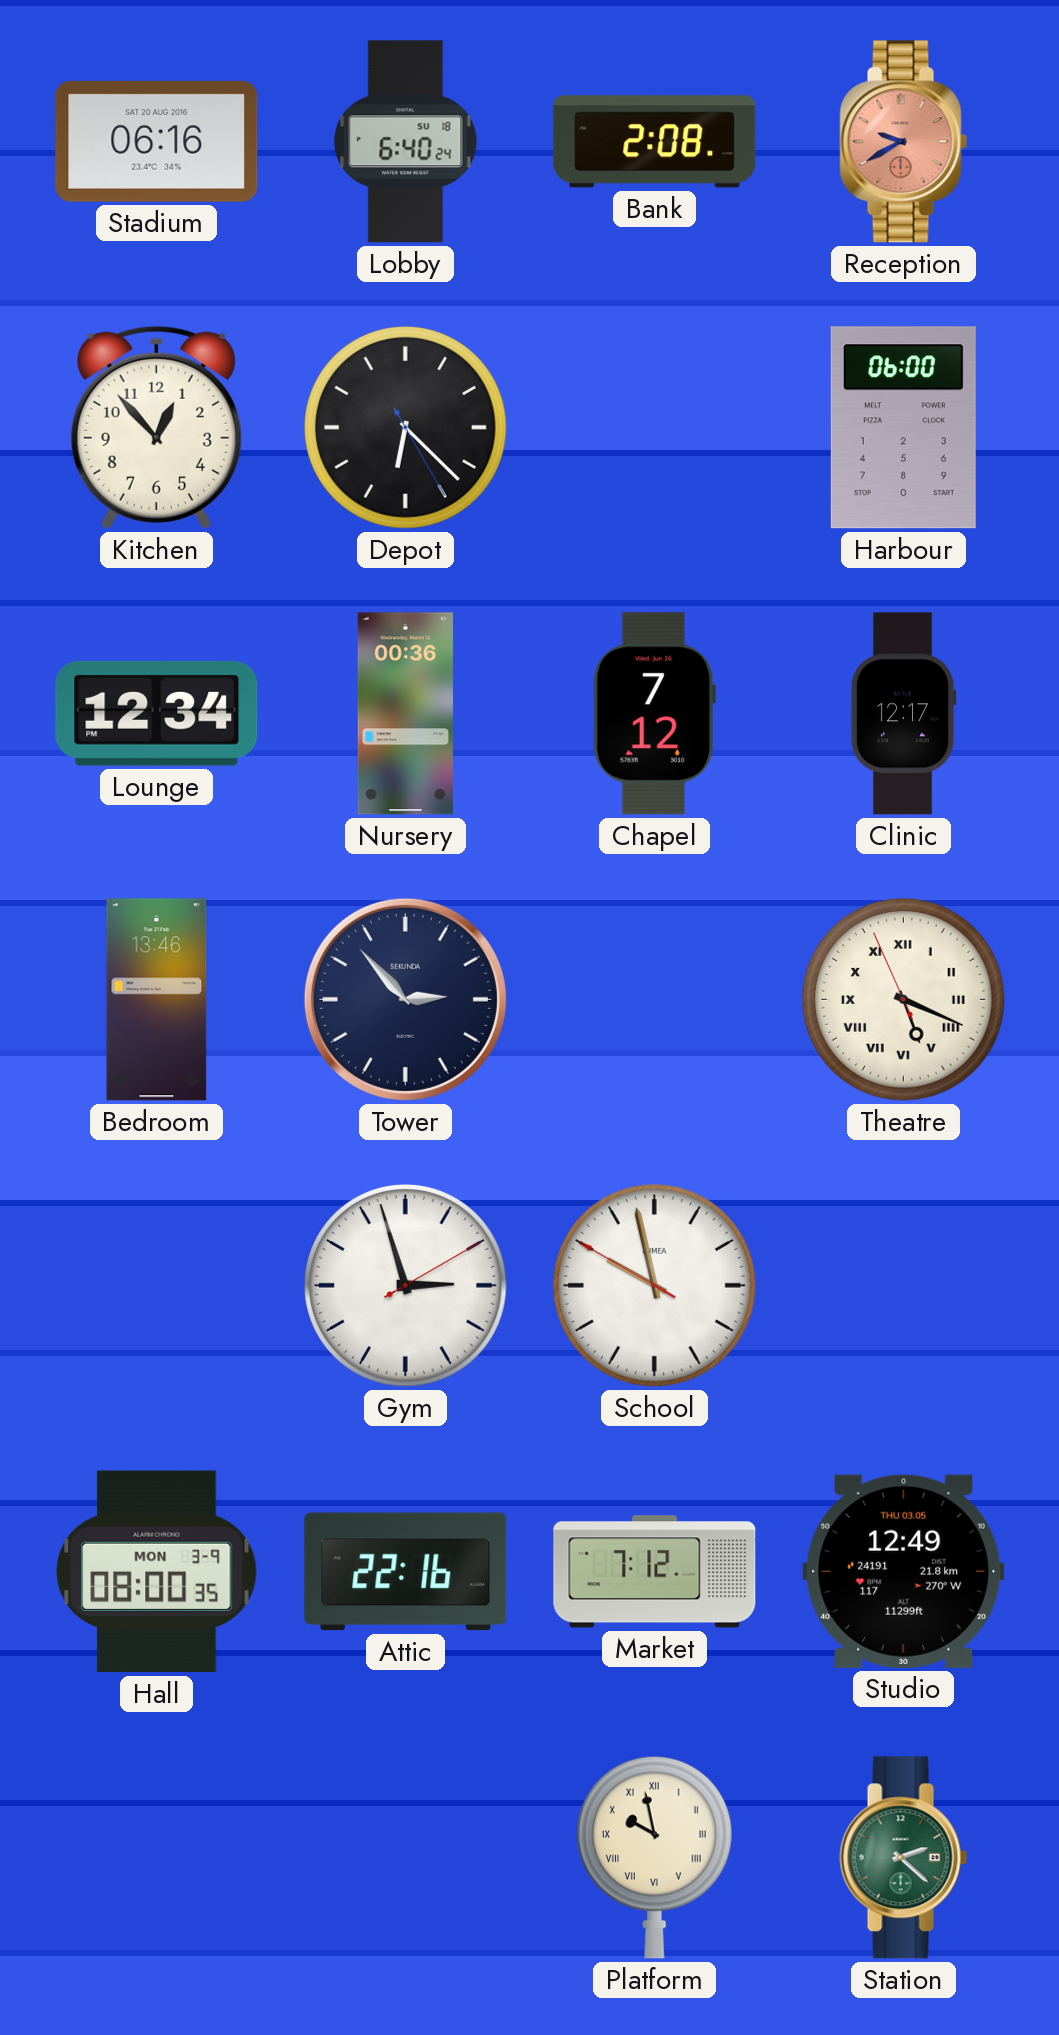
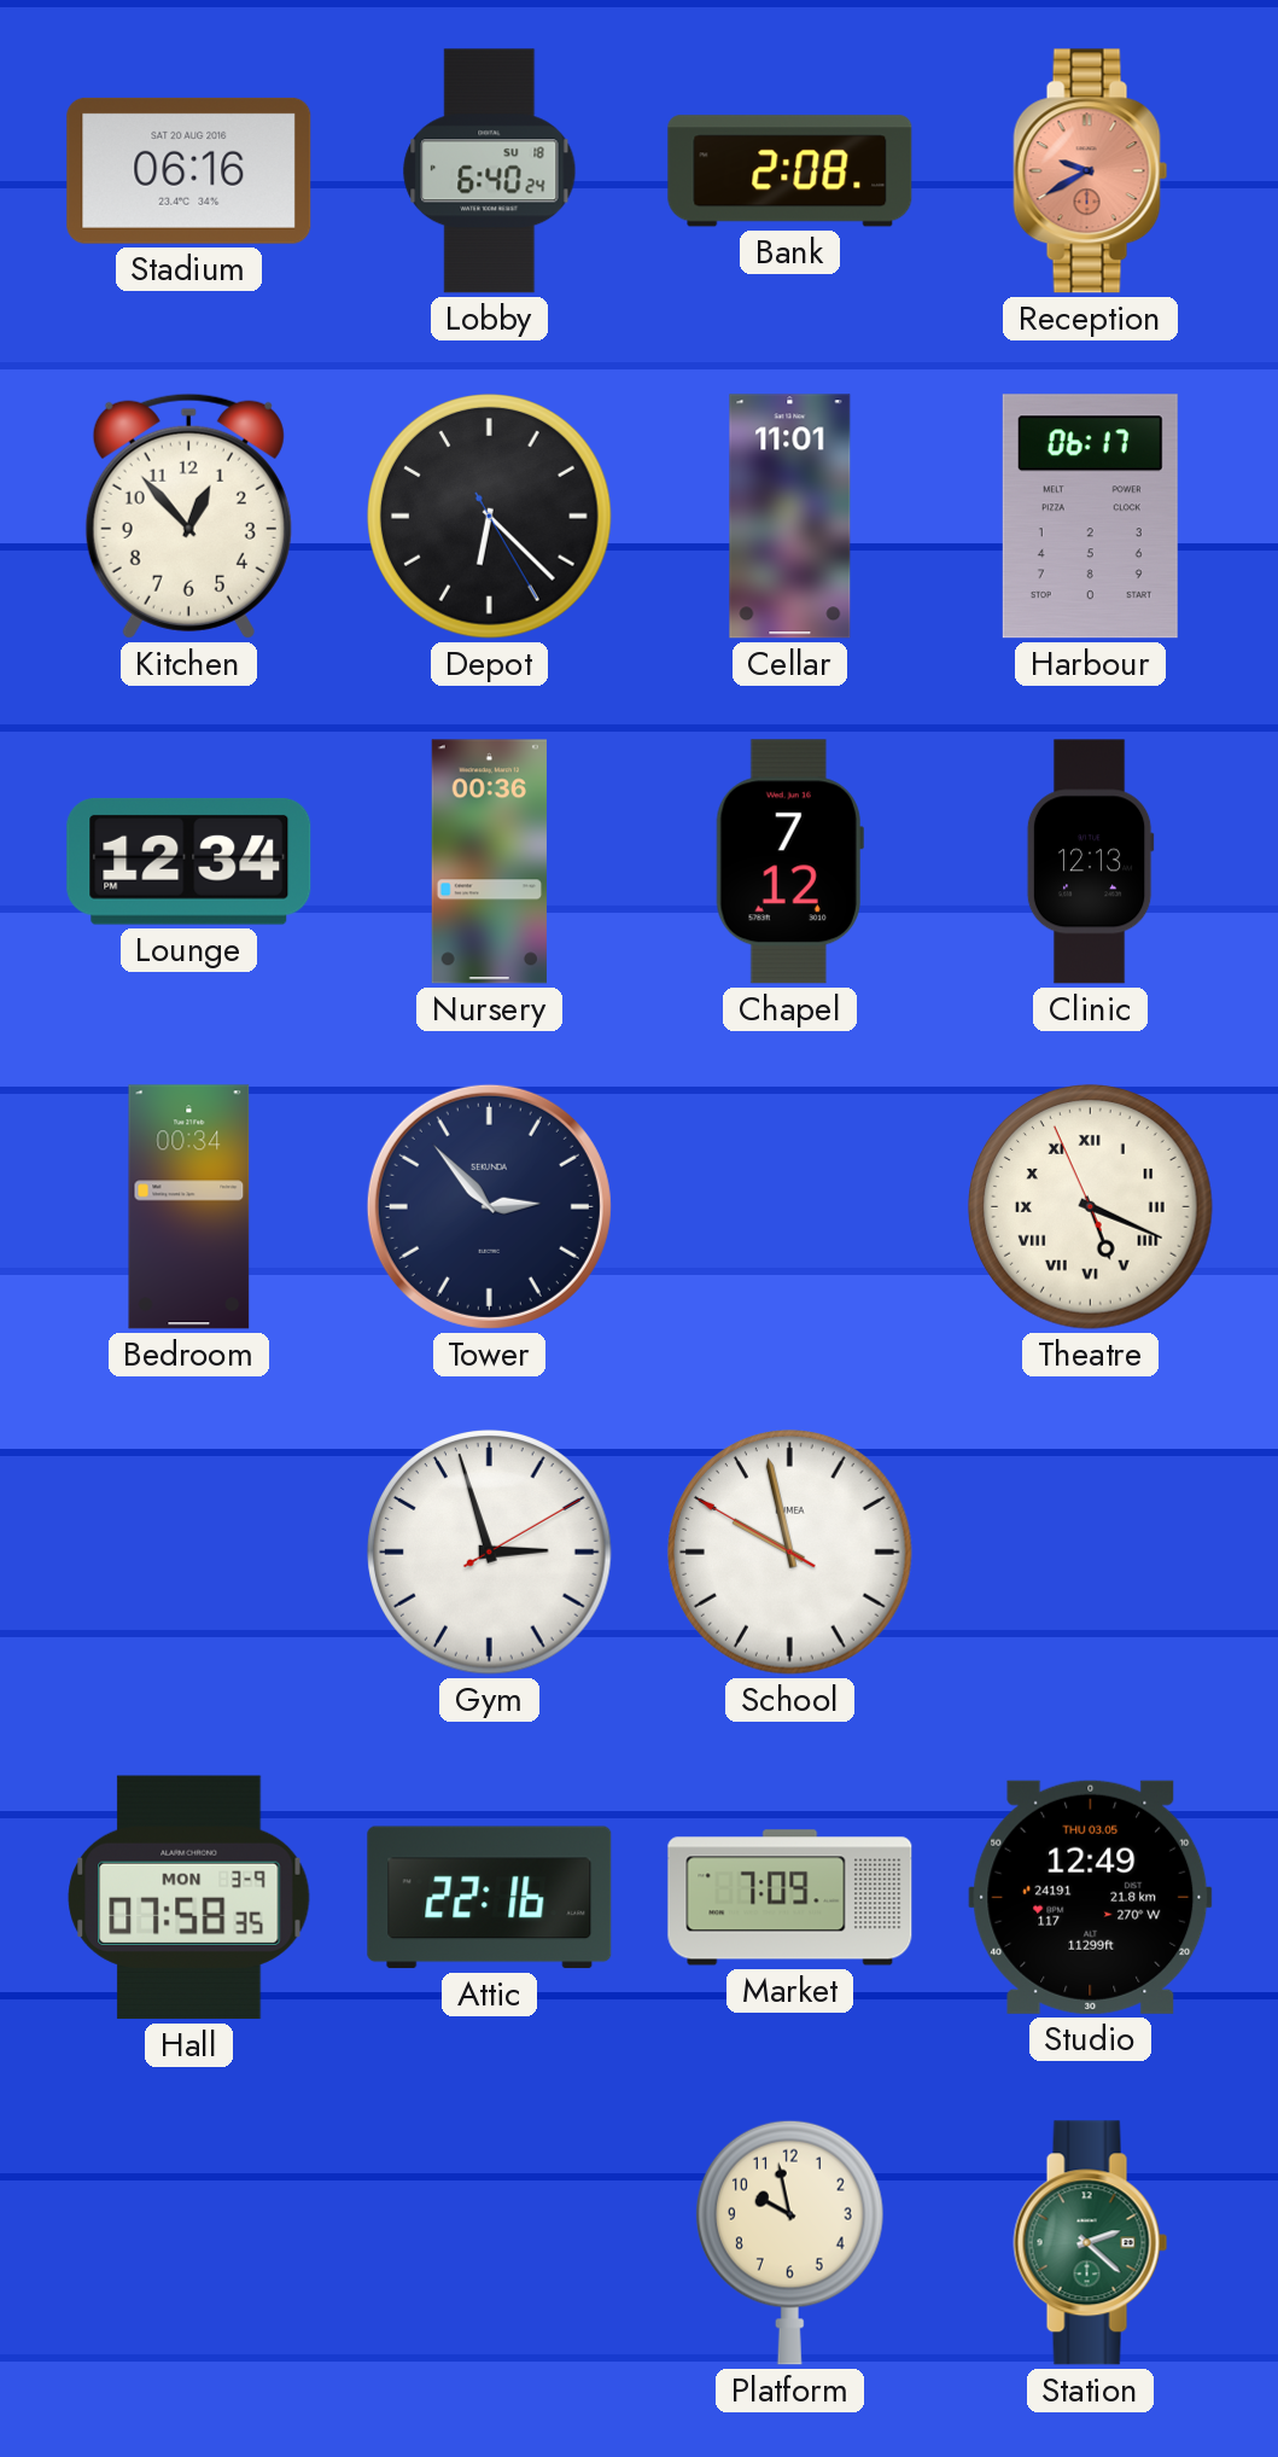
Cellar: none -> 11:01 (790, 517)
Harbour: 06:00 -> 06:17 (1090, 517)
Clinic: 12:17 -> 12:13 (1090, 862)
Bedroom: 13:46 -> 00:34 (189, 1207)
Hall: 08:00 -> 07:58 (189, 1898)
Market: 7:12 -> 7:09 (790, 1898)
Platform numerals: Roman -> Arabic (789, 2242)
